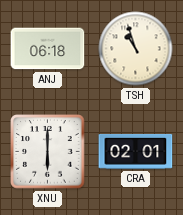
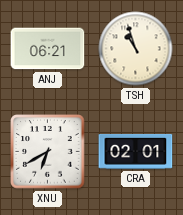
ANJ: 06:18 -> 06:21 (48, 49)
XNU: 6:00 -> 6:40 (48, 152)
